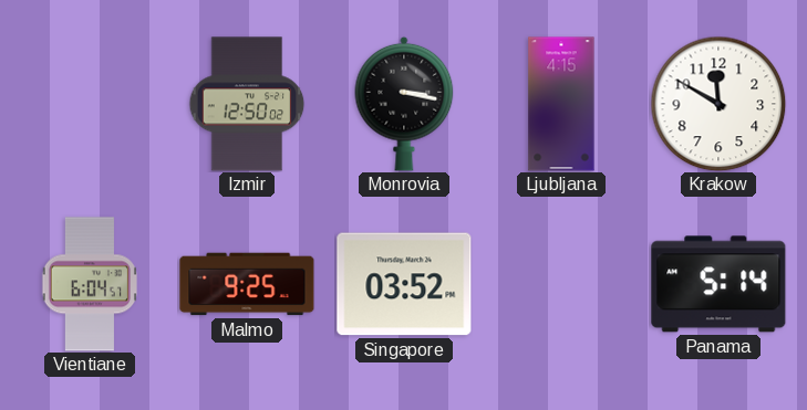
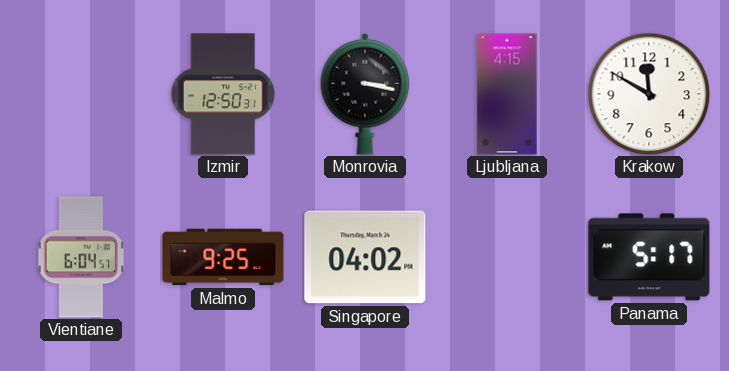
Izmir: 12:50:02 -> 12:50:31 (223, 94)
Singapore: 03:52 -> 04:02 (365, 257)
Panama: 5:14 -> 5:17 (649, 257)
